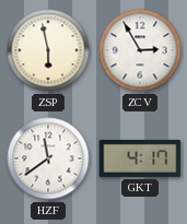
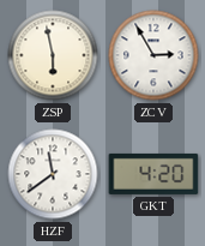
GKT: 4:17 -> 4:20 (153, 174)
